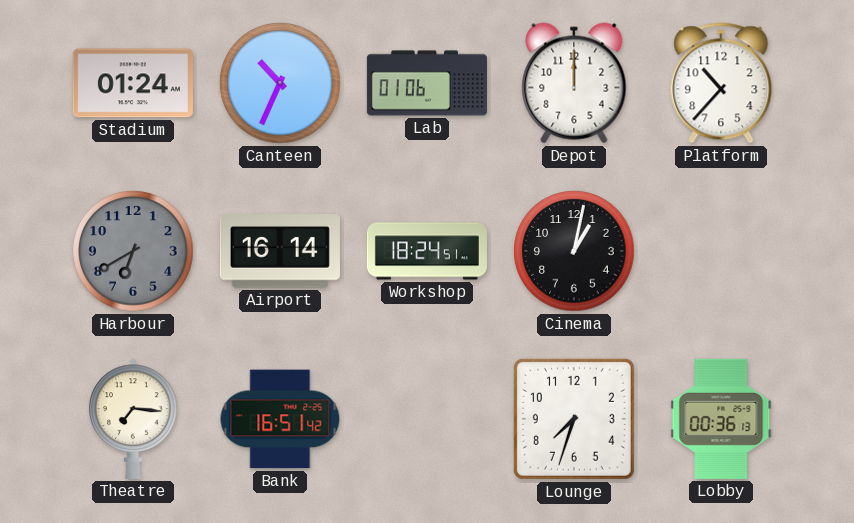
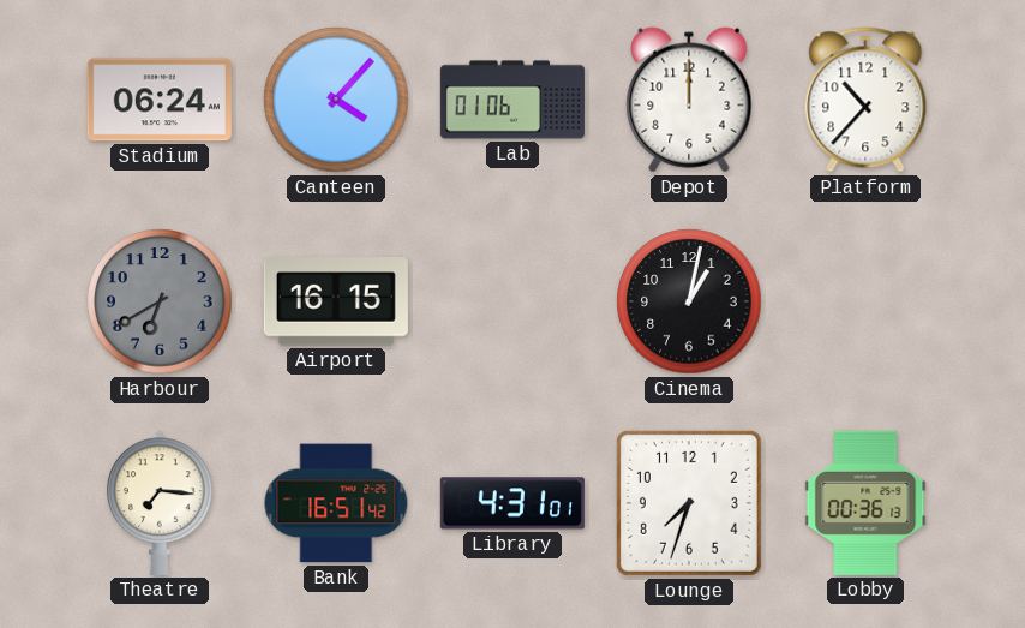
Stadium: 01:24 -> 06:24 (160, 100)
Canteen: 10:34 -> 4:07 (336, 100)
Airport: 16:14 -> 16:15 (336, 301)
Workshop: 18:24 -> none (427, 251)
Library: none -> 4:31 (512, 503)
